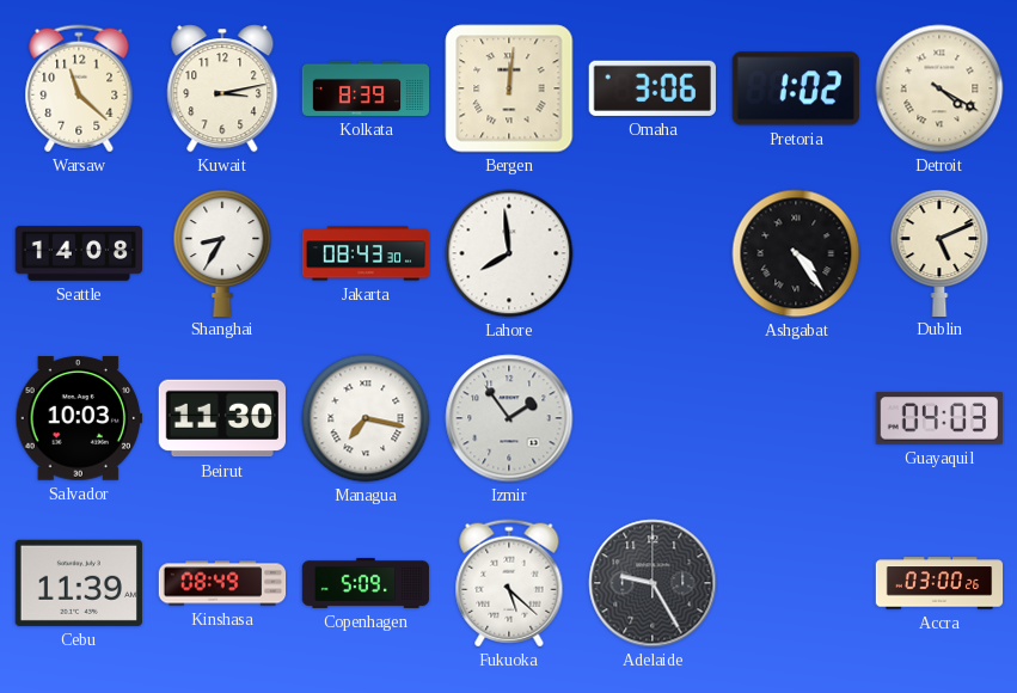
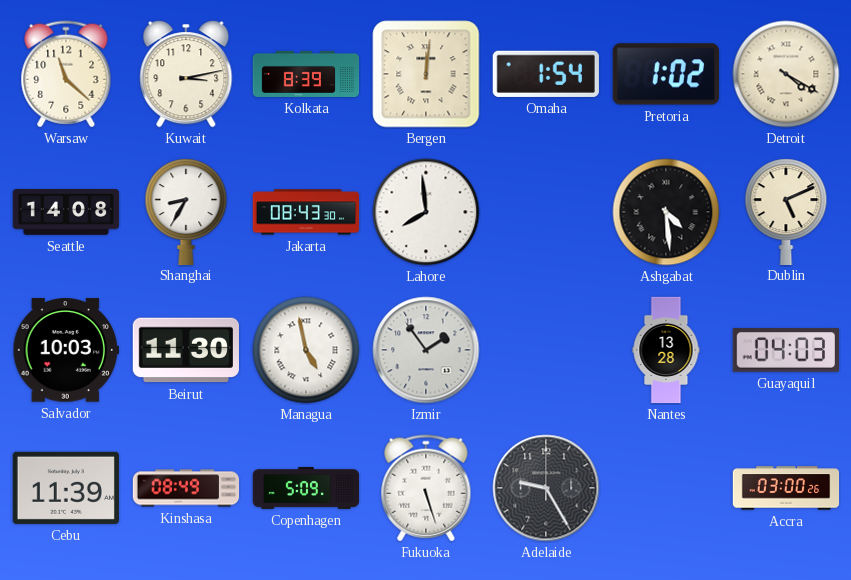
Omaha: 3:06 -> 1:54 (546, 74)
Ashgabat: 4:24 -> 4:29 (666, 212)
Managua: 7:17 -> 4:58 (306, 350)
Nantes: none -> 13:28 (666, 350)
Fukuoka: 5:22 -> 5:27 (426, 488)
